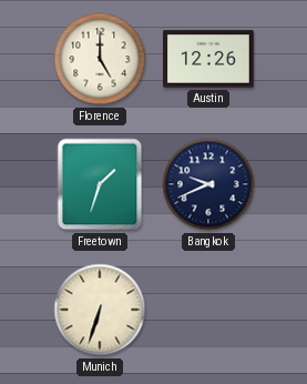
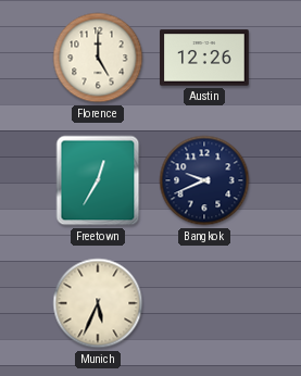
Freetown: 1:33 -> 12:35 (98, 180)
Munich: 6:33 -> 5:34 (98, 303)
